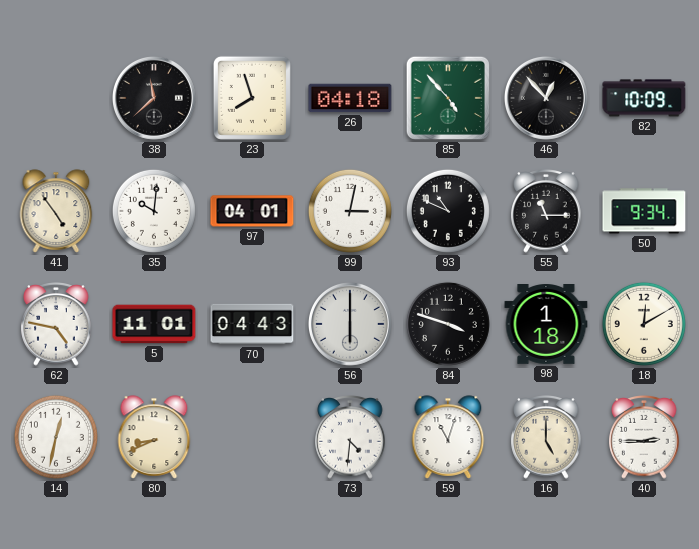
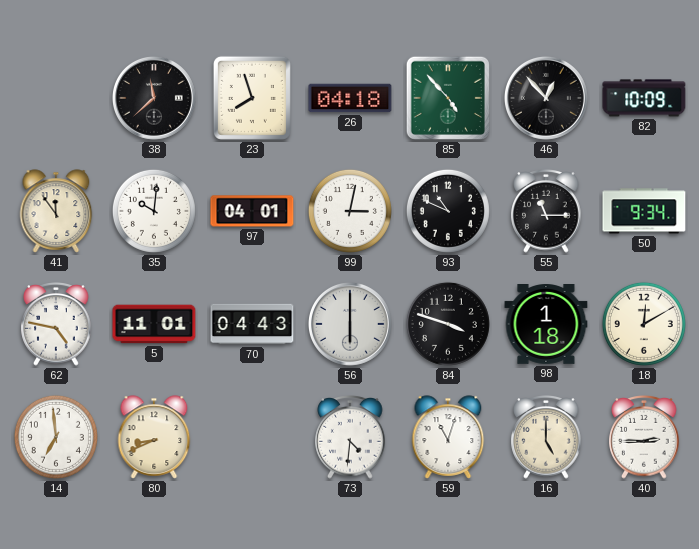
41: 4:54 -> 11:54 (56, 211)
14: 12:32 -> 6:59 (56, 437)
